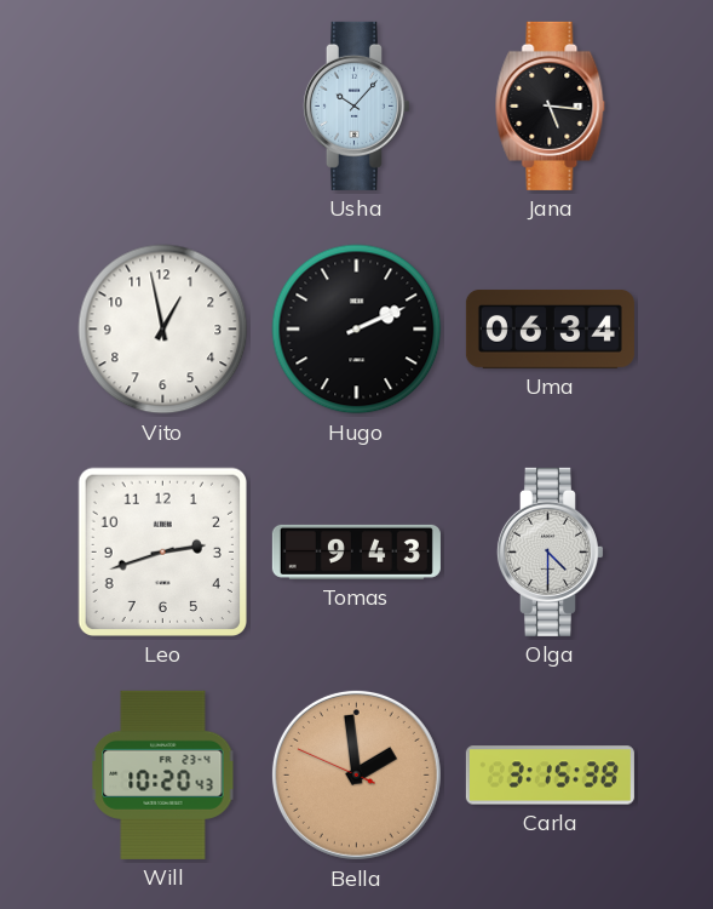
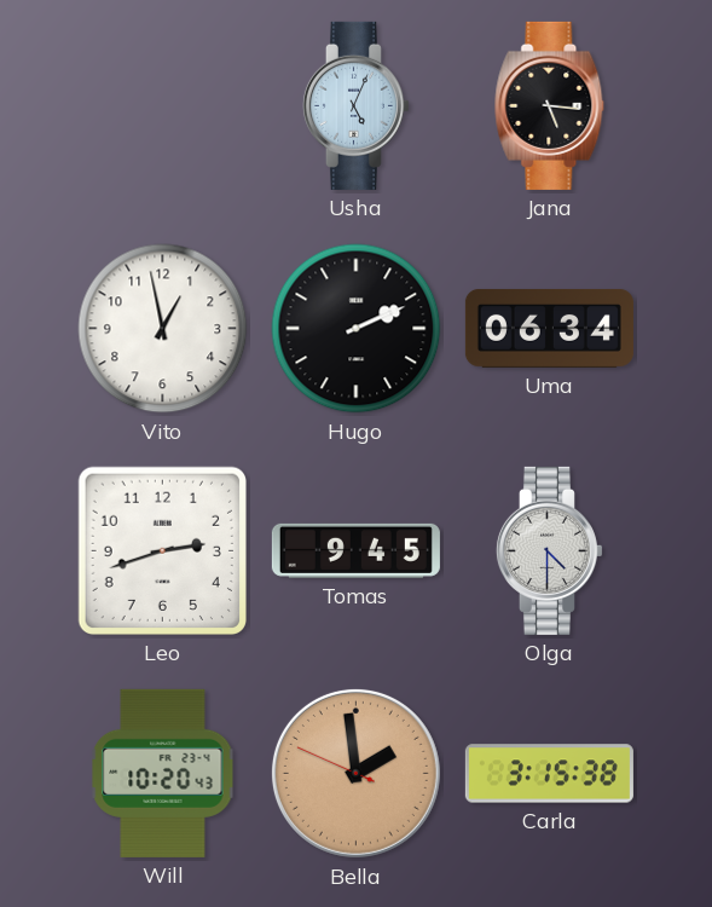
Usha: 10:07 -> 5:04 (355, 105)
Tomas: 9:43 -> 9:45 (355, 550)
